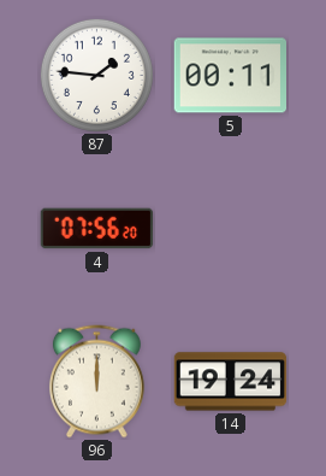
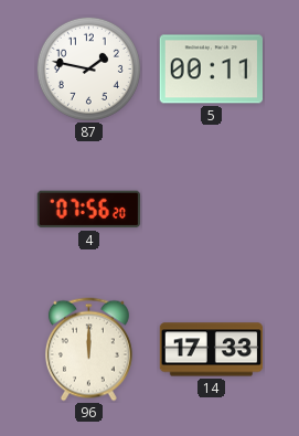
87: 1:46 -> 1:47 (88, 68)
14: 19:24 -> 17:33 (212, 350)
